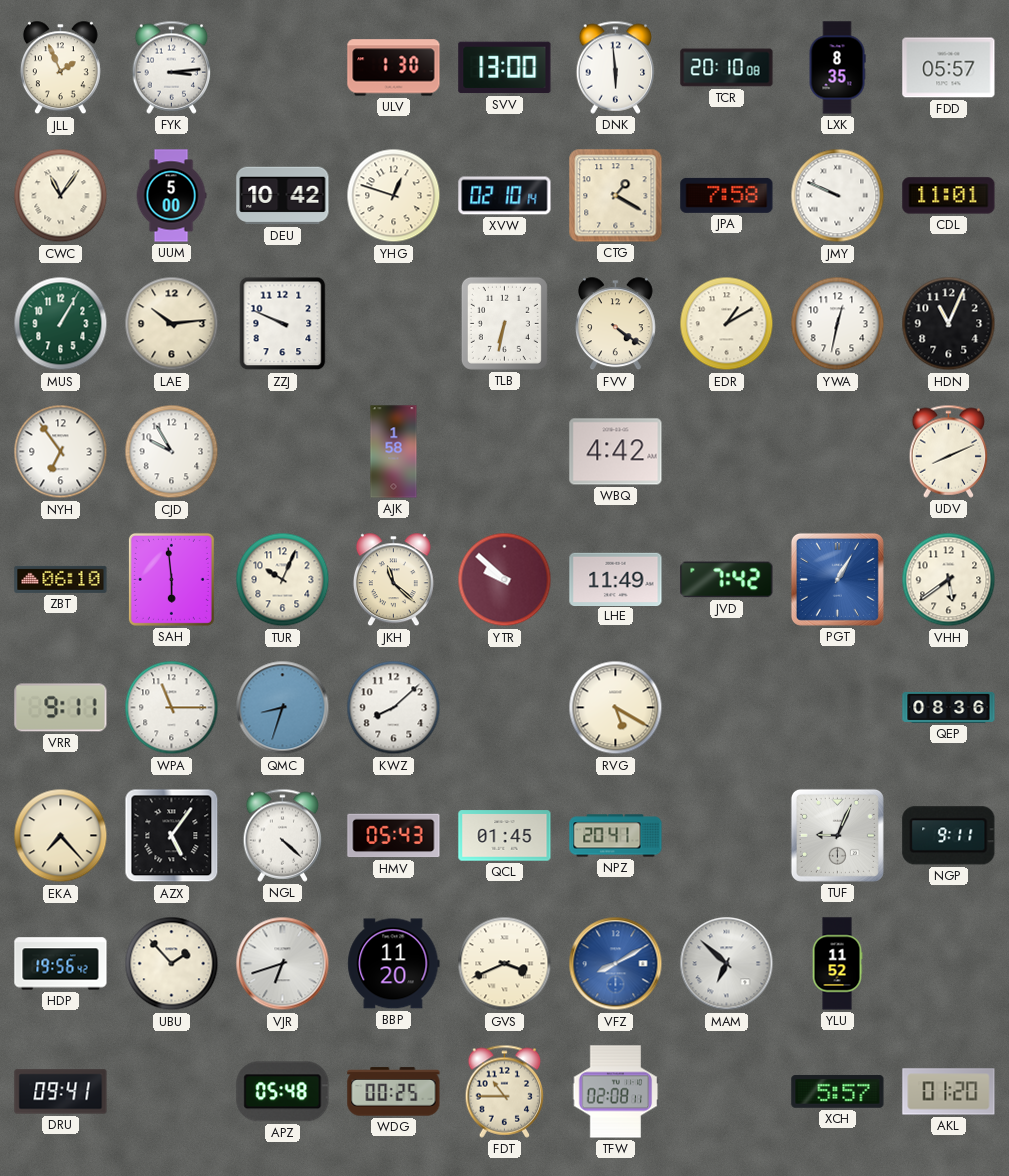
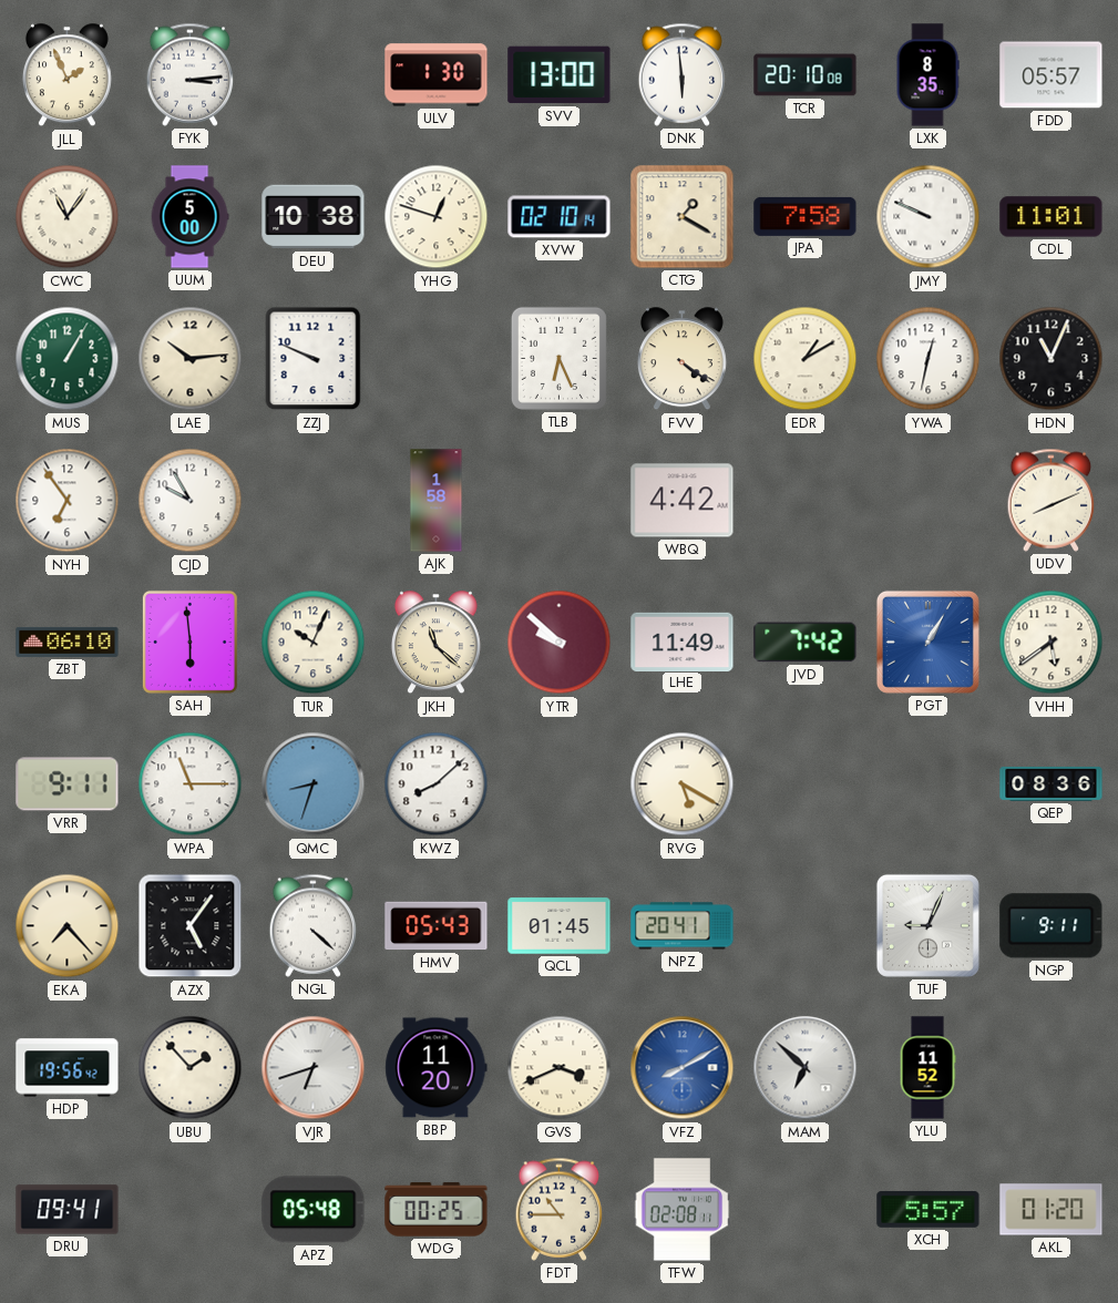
DEU: 10:42 -> 10:38 (314, 217)
TLB: 6:32 -> 6:26 (558, 358)
